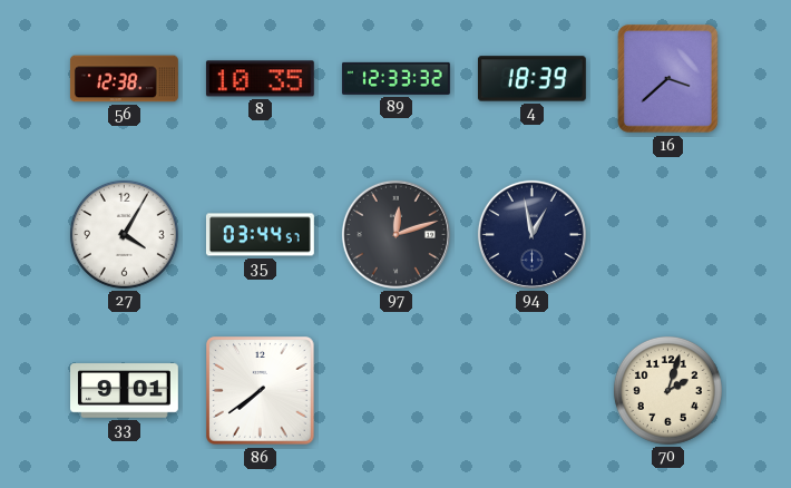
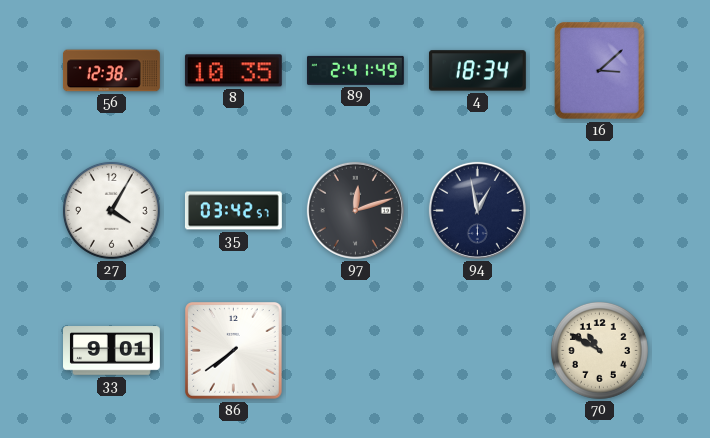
89: 12:33 -> 2:41 (355, 70)
4: 18:39 -> 18:34 (477, 71)
16: 3:38 -> 3:08 (600, 71)
35: 03:44 -> 03:42 (233, 211)
70: 2:03 -> 10:50 (599, 350)
